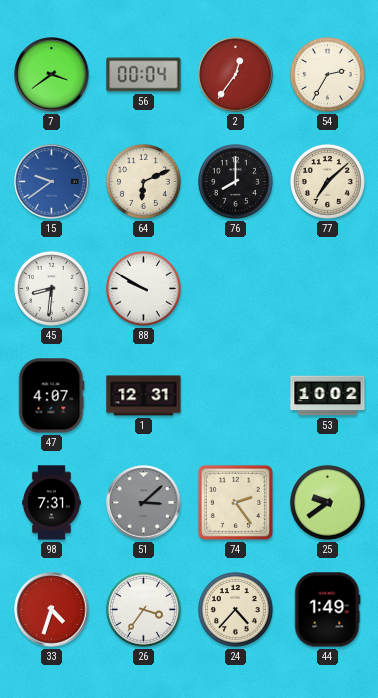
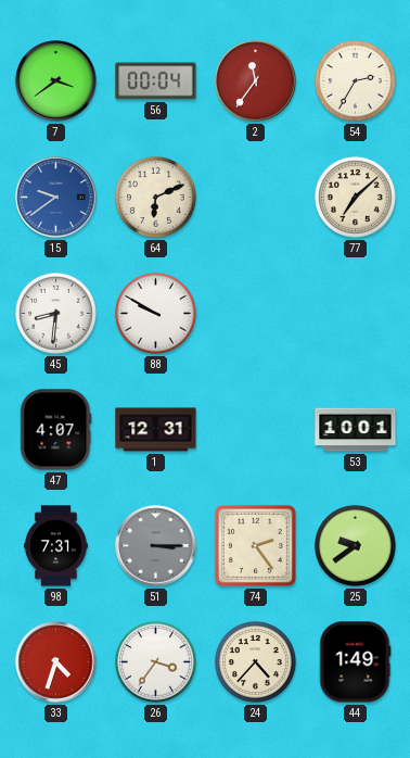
2: 12:36 -> 11:36 (256, 81)
76: 8:00 -> none (235, 181)
53: 10:02 -> 10:01 (356, 430)
51: 3:08 -> 3:15 (156, 546)
